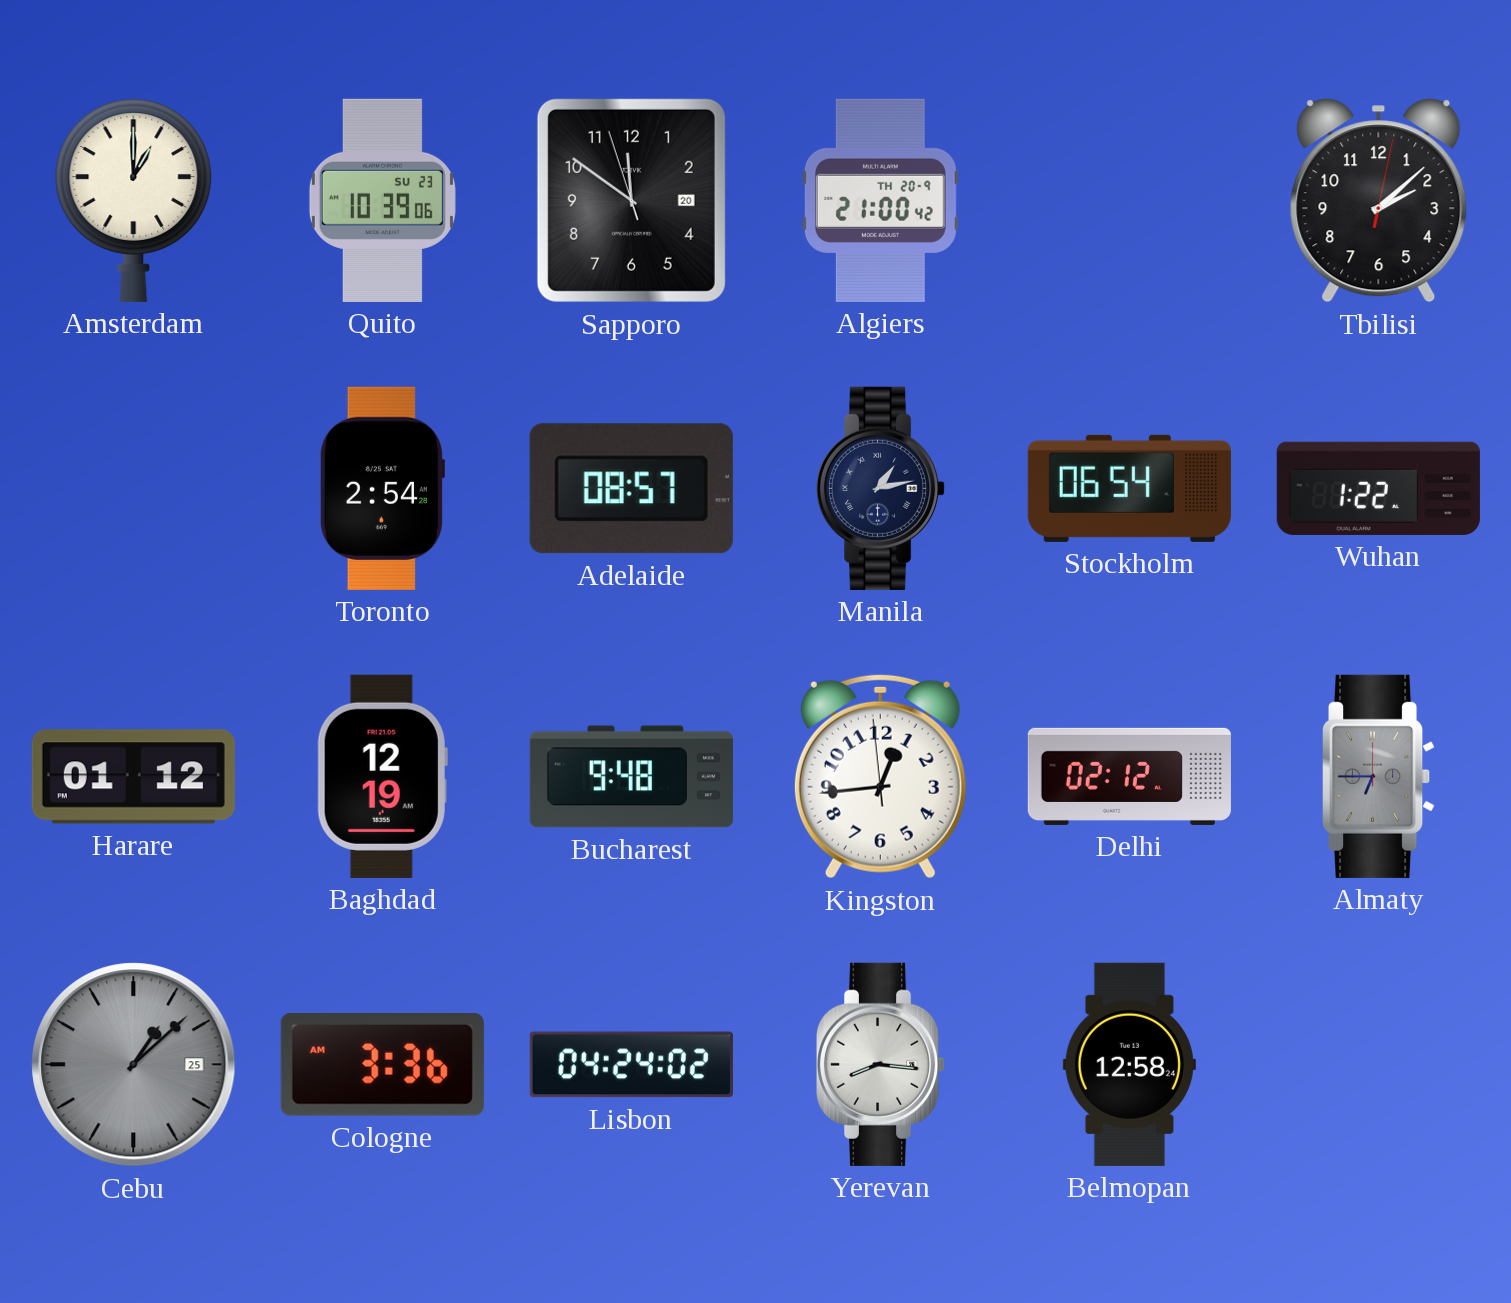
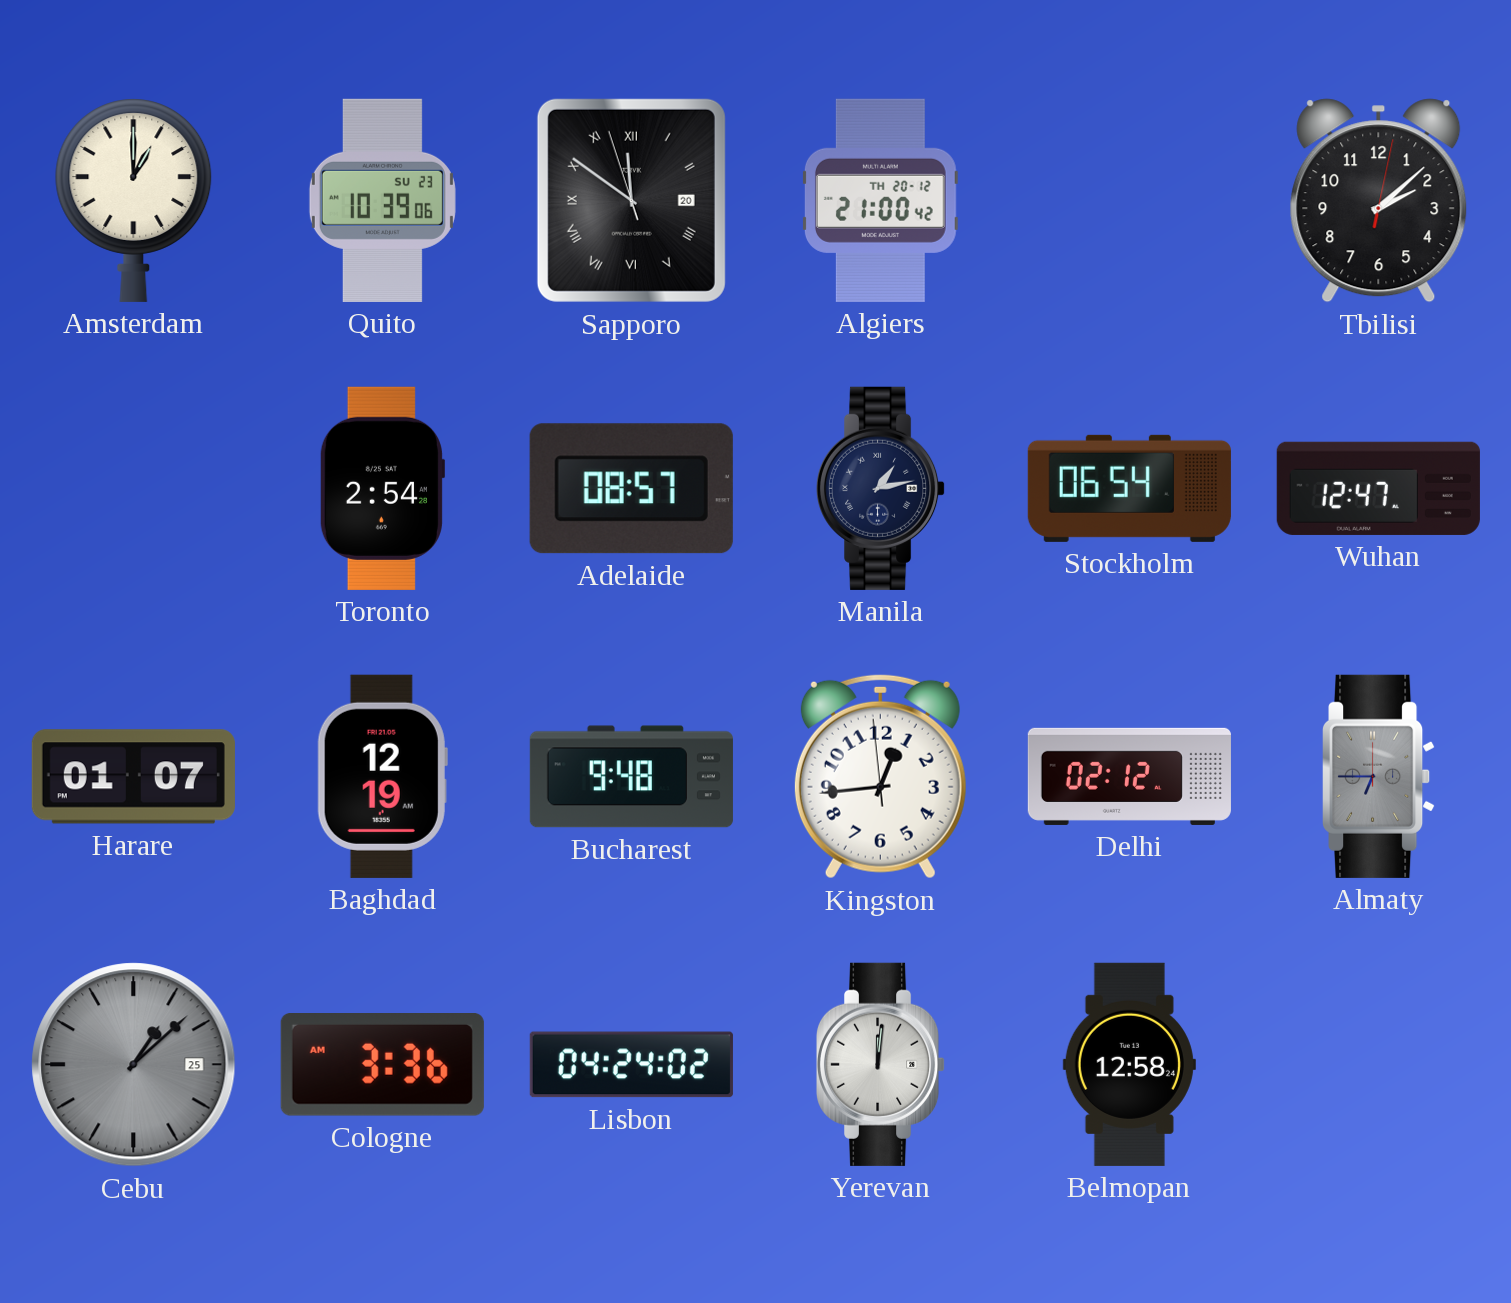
Sapporo numerals: Arabic -> Roman (631, 200)
Algiers date: TH 20-9 -> TH 20-12 (880, 200)
Wuhan: 1:22 -> 12:47 (1378, 488)
Harare: 01:12 -> 01:07 (133, 777)
Yerevan: 8:16 -> 12:01 (881, 1064)
